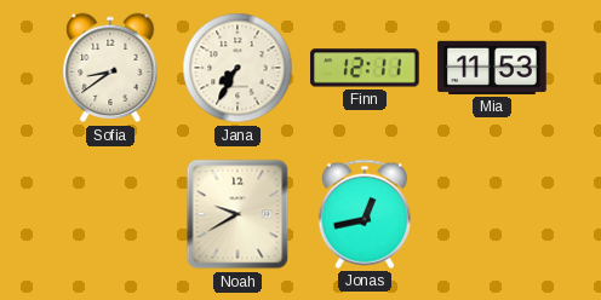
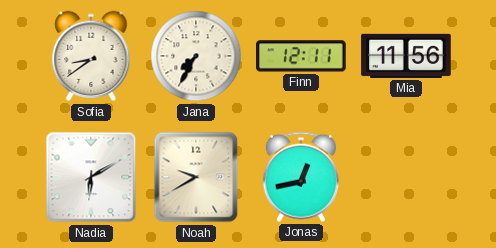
Mia: 11:53 -> 11:56 (406, 56)
Nadia: none -> 6:10 (91, 177)
